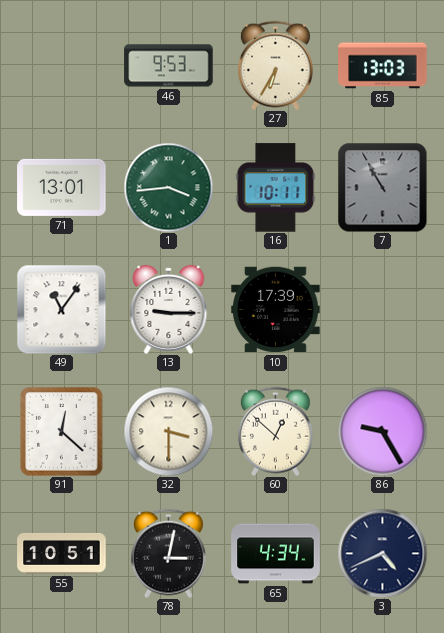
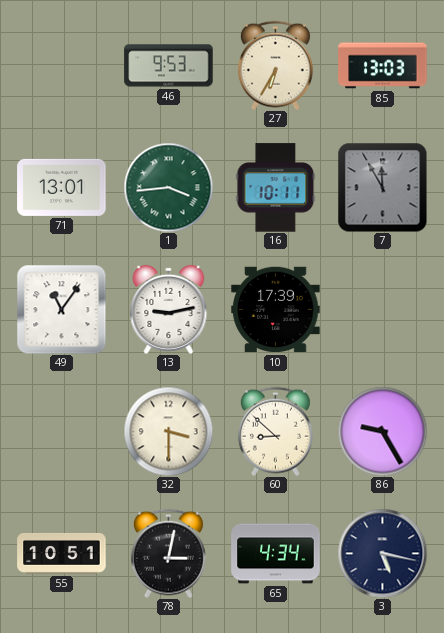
7: 10:55 -> 11:55 (382, 187)
13: 9:15 -> 9:13 (169, 309)
91: 12:22 -> none (62, 432)
60: 12:52 -> 8:52 (275, 431)
3: 4:41 -> 5:17 (382, 553)
